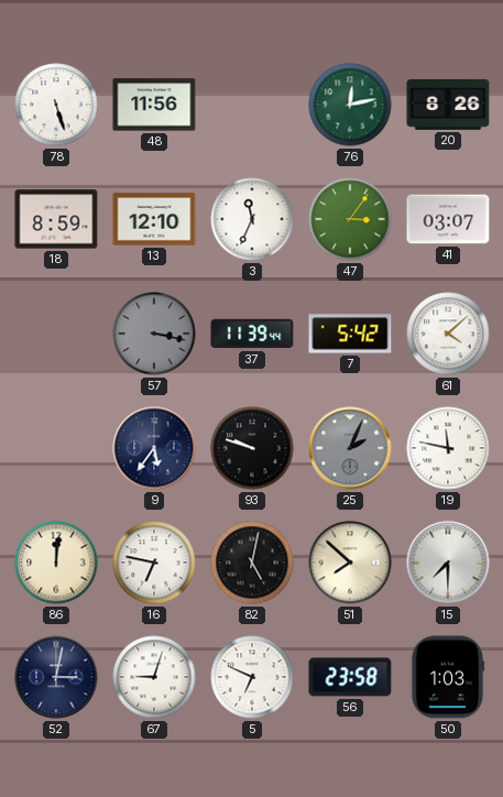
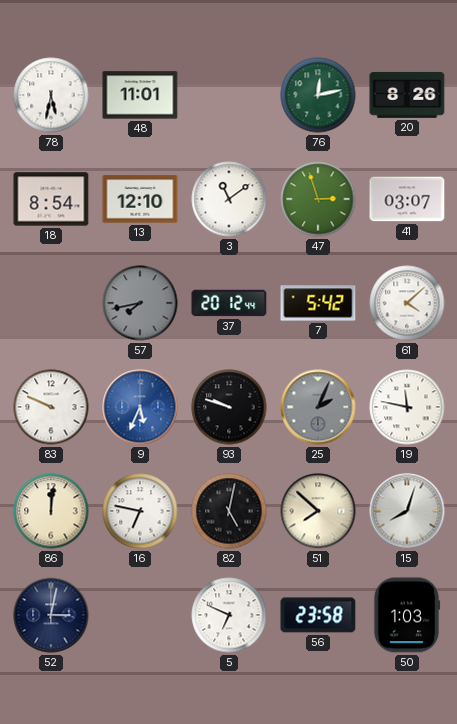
78: 5:27 -> 5:32 (51, 95)
48: 11:56 -> 11:01 (140, 95)
18: 8:59 -> 8:54 (51, 199)
3: 11:34 -> 11:09 (229, 199)
47: 3:06 -> 2:57 (318, 199)
57: 3:17 -> 7:43 (140, 303)
37: 11:39 -> 20:12 (229, 303)
83: none -> 9:49 (51, 407)
9: 5:36 -> 5:34 (140, 407)
9 dial: navy -> blue (140, 407)
15: 7:30 -> 8:03 (407, 511)
67: 9:03 -> none (154, 677)
